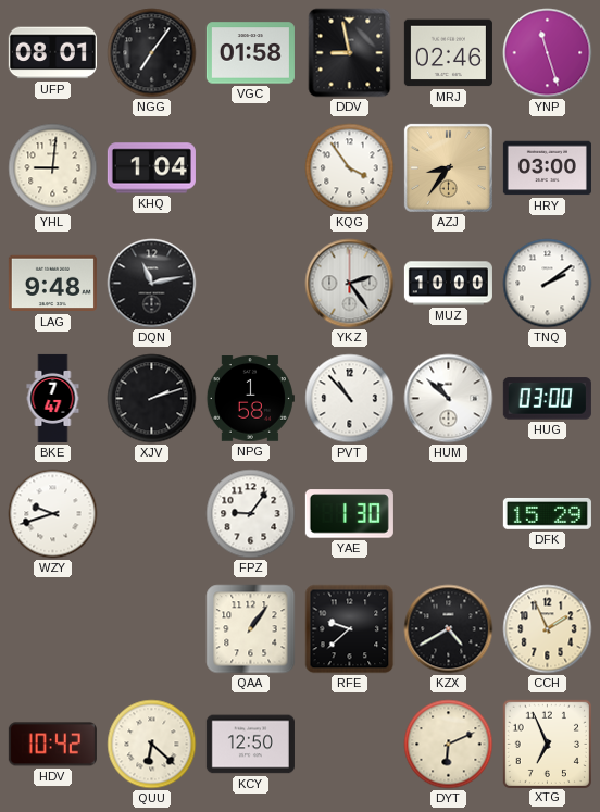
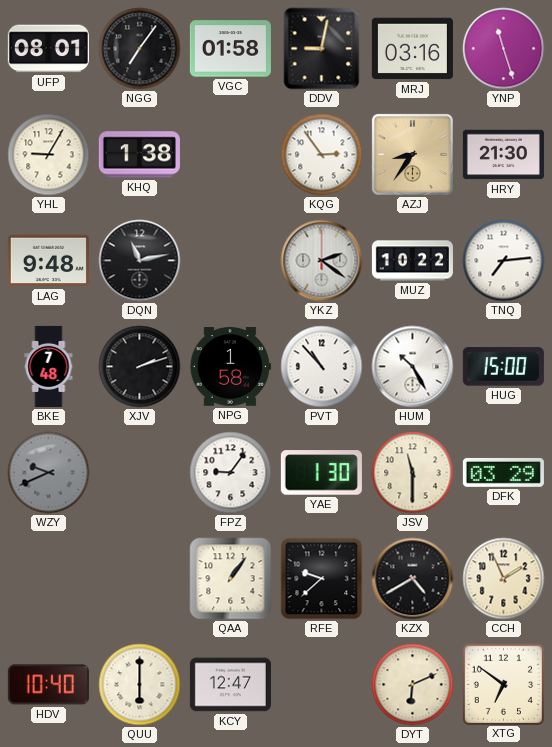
DDV: 8:58 -> 9:02 (322, 49)
MRJ: 02:46 -> 03:16 (412, 49)
YHL: 9:01 -> 9:05 (49, 155)
KHQ: 1:04 -> 1:38 (139, 155)
KQG: 3:54 -> 2:54 (322, 155)
HRY: 03:00 -> 21:30 (503, 155)
YKZ: 2:24 -> 2:21 (322, 261)
MUZ: 10:00 -> 10:22 (412, 261)
TNQ: 2:09 -> 7:14 (504, 261)
BKE: 7:47 -> 7:48 (49, 366)
HUM: 10:52 -> 10:25 (413, 367)
HUG: 03:00 -> 15:00 (503, 367)
WZY: 9:42 -> 9:41 (49, 473)
WZY dial: white -> grey (49, 473)
JSV: none -> 11:30 (413, 473)
DFK: 15:29 -> 03:29 (503, 472)
HDV: 10:42 -> 10:40 (48, 685)
QUU: 6:22 -> 6:00 (140, 685)
KCY: 12:50 -> 12:47 (230, 685)
XTG: 6:56 -> 6:51 (503, 684)
